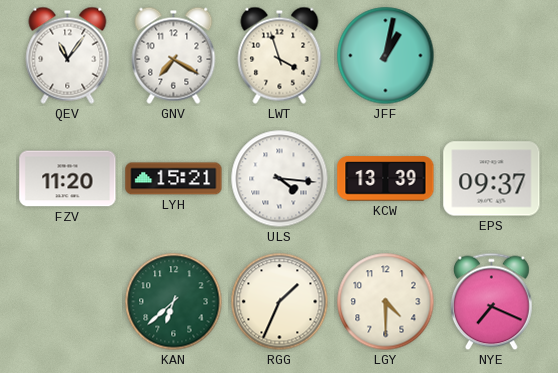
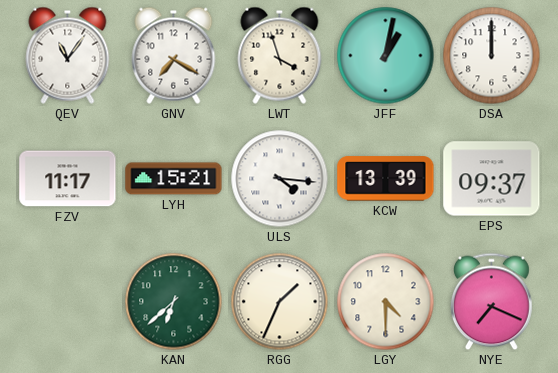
DSA: none -> 12:00 (492, 56)
FZV: 11:20 -> 11:17 (68, 179)
